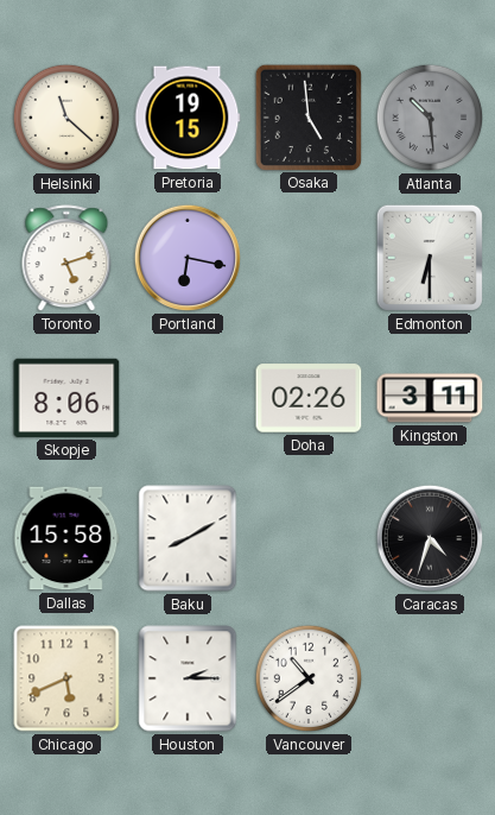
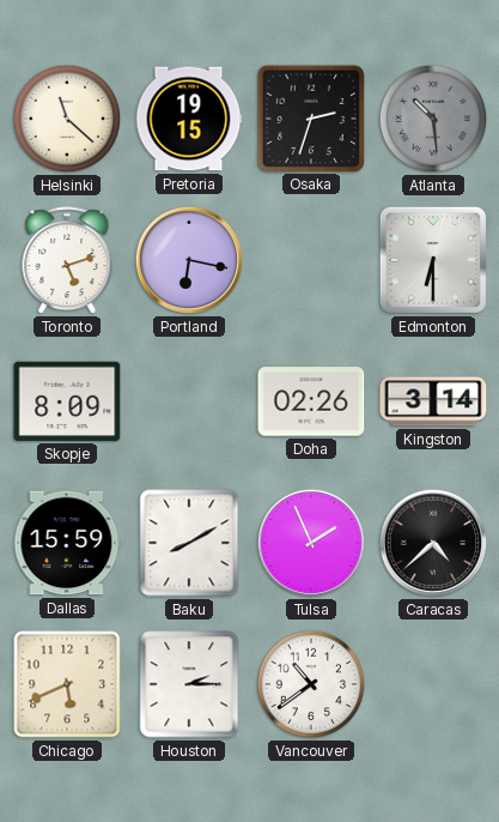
Osaka: 4:59 -> 2:33 (310, 117)
Skopje: 8:06 -> 8:09 (67, 401)
Kingston: 3:11 -> 3:14 (433, 401)
Dallas: 15:58 -> 15:59 (67, 543)
Tulsa: none -> 1:56 (311, 543)
Caracas: 4:33 -> 4:38 (433, 543)
